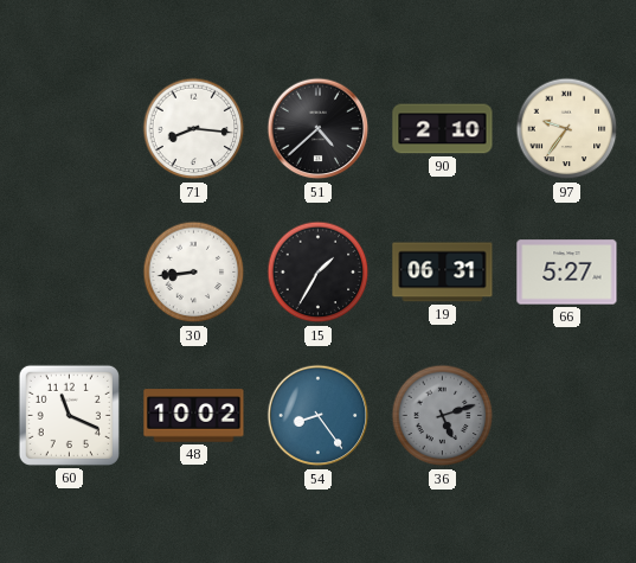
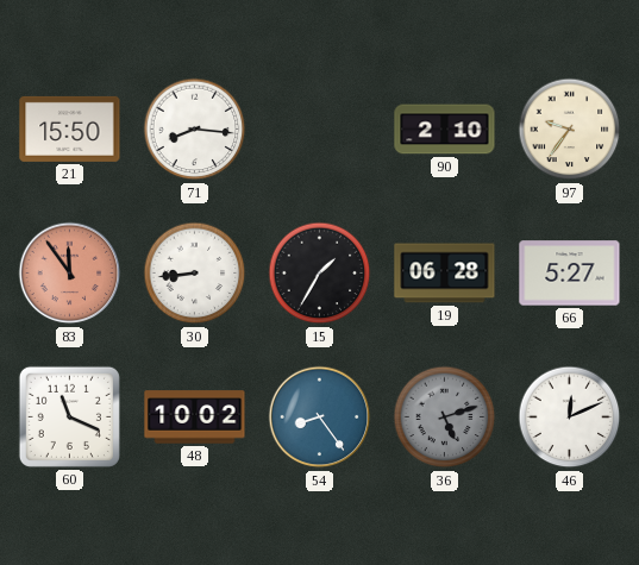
21: none -> 15:50 (70, 128)
51: 4:38 -> none (319, 129)
83: none -> 11:54 (70, 274)
19: 06:31 -> 06:28 (445, 274)
46: none -> 12:11 (570, 418)
